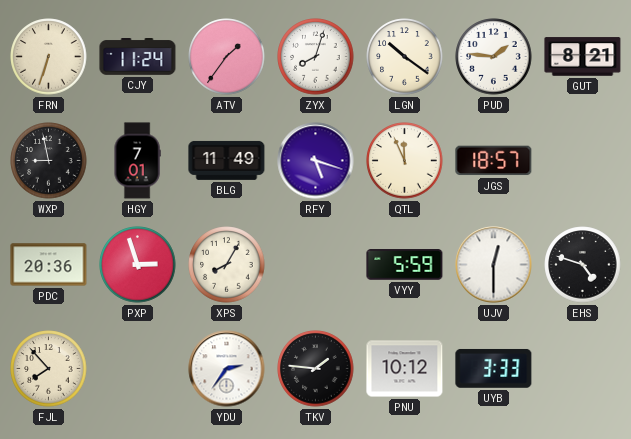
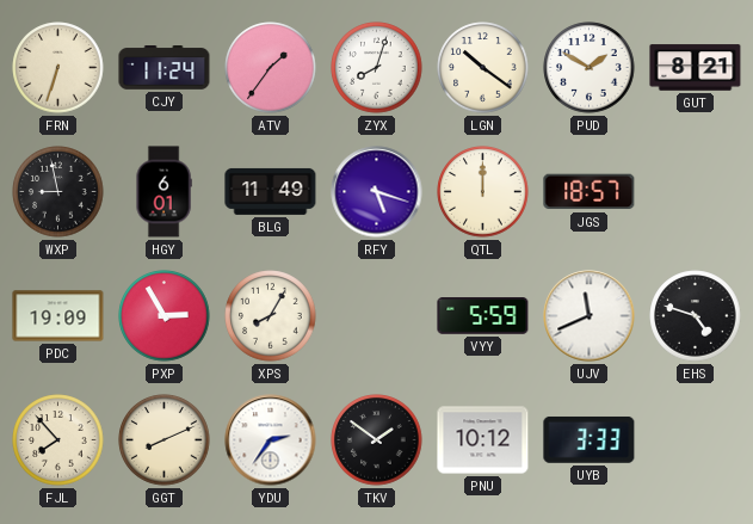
PUD: 1:46 -> 1:50 (590, 68)
HGY: 7:01 -> 6:01 (163, 192)
QTL: 11:56 -> 12:00 (483, 192)
PDC: 20:36 -> 19:09 (58, 316)
PXP: 2:57 -> 2:55 (165, 316)
UJV: 12:30 -> 11:41 (590, 316)
GGT: none -> 8:11 (165, 440)
TKV: 1:46 -> 1:51 (377, 440)
